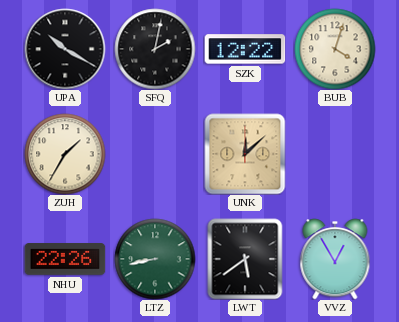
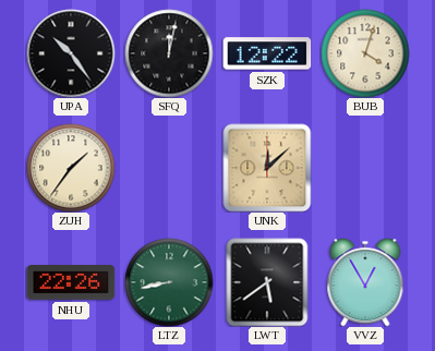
UPA: 10:20 -> 10:24 (71, 53)
SFQ: 2:02 -> 12:02 (169, 53)
ZUH: 1:35 -> 1:36 (71, 168)
